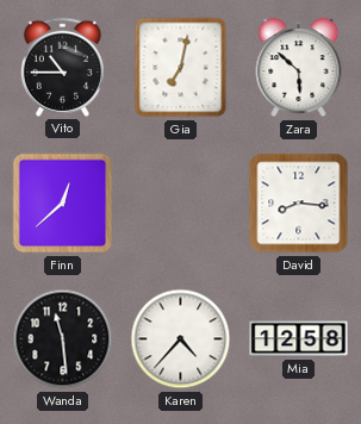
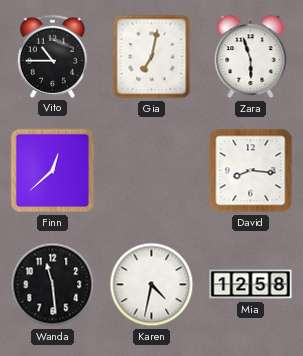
Zara: 5:52 -> 5:57 (251, 57)
Karen: 4:37 -> 4:32 (152, 285)
